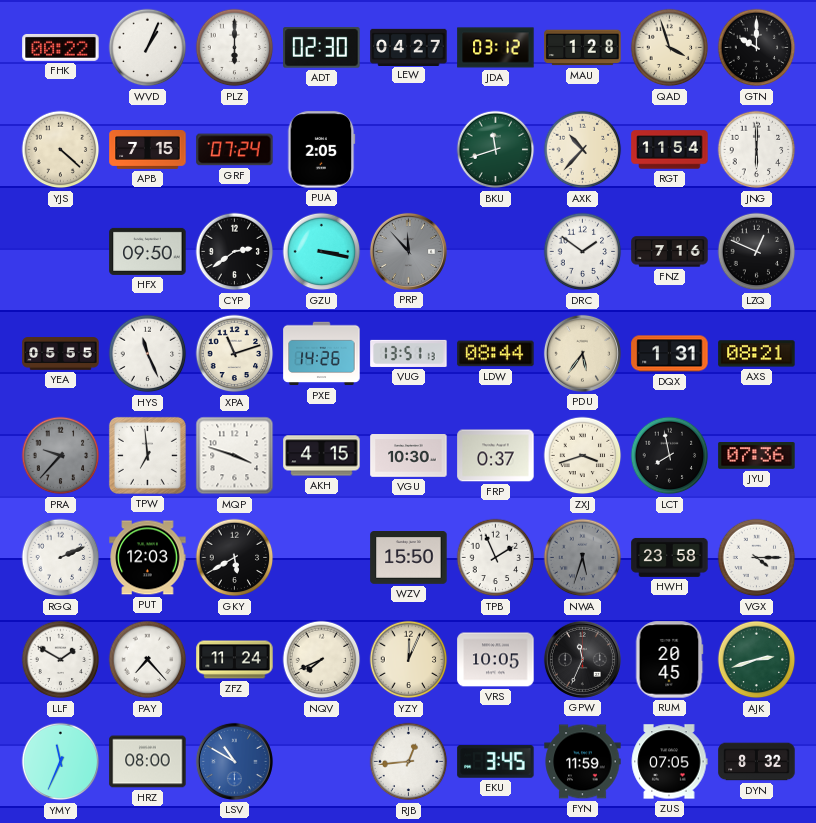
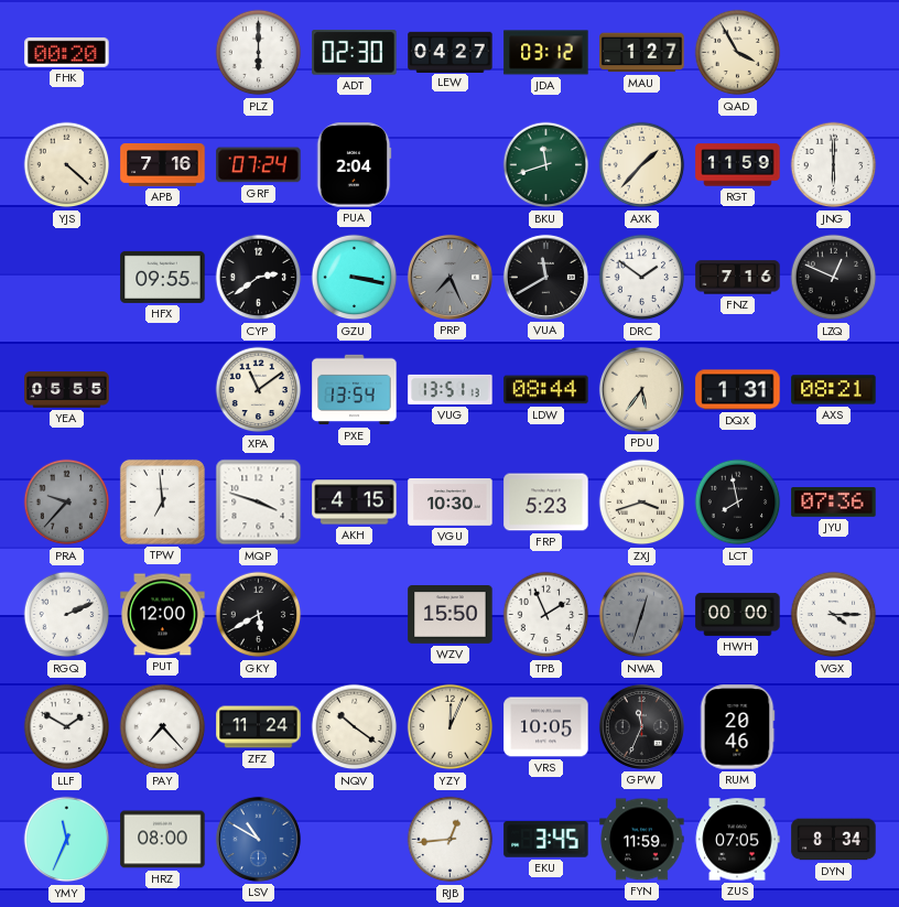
FHK: 00:22 -> 00:20 (67, 52)
WVD: 1:04 -> none (148, 48)
MAU: 1:28 -> 1:27 (642, 53)
QAD: 3:57 -> 3:55 (738, 53)
GTN: 10:00 -> none (757, 48)
APB: 7:15 -> 7:16 (163, 165)
PUA: 2:05 -> 2:04 (354, 165)
AXK: 10:37 -> 1:37 (642, 165)
RGT: 11:54 -> 11:59 (738, 165)
HFX: 09:50 -> 09:55 (163, 277)
PRP: 11:53 -> 7:26 (450, 277)
VUA: none -> 11:40 (545, 277)
HYS: 11:26 -> none (148, 354)
XPA: 11:12 -> 11:09 (259, 390)
PXE: 14:26 -> 13:54 (355, 390)
FRP: 0:37 -> 5:23 (546, 503)
PUT: 12:03 -> 12:00 (163, 615)
NWA: 5:33 -> 12:33 (642, 615)
HWH: 23:58 -> 00:00 (738, 614)
NQV: 7:41 -> 10:21 (355, 727)
RUM: 20:45 -> 20:46 (737, 727)
AJK: 2:42 -> none (757, 660)
DYN: 8:32 -> 8:34 (834, 840)
